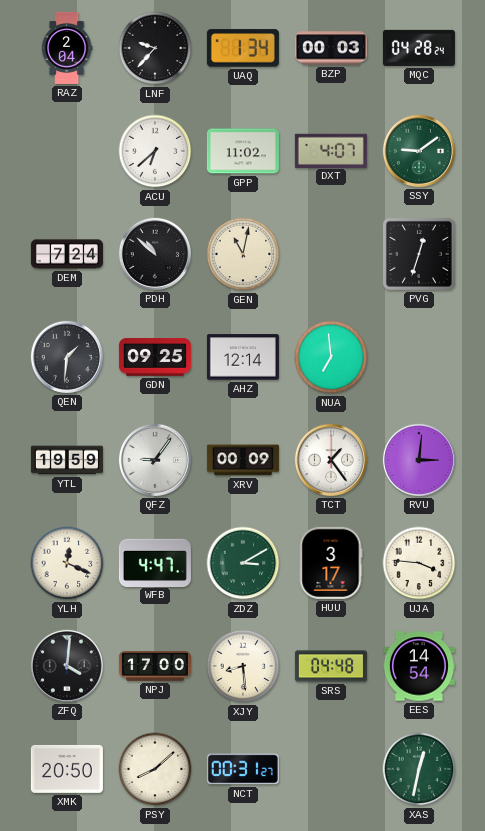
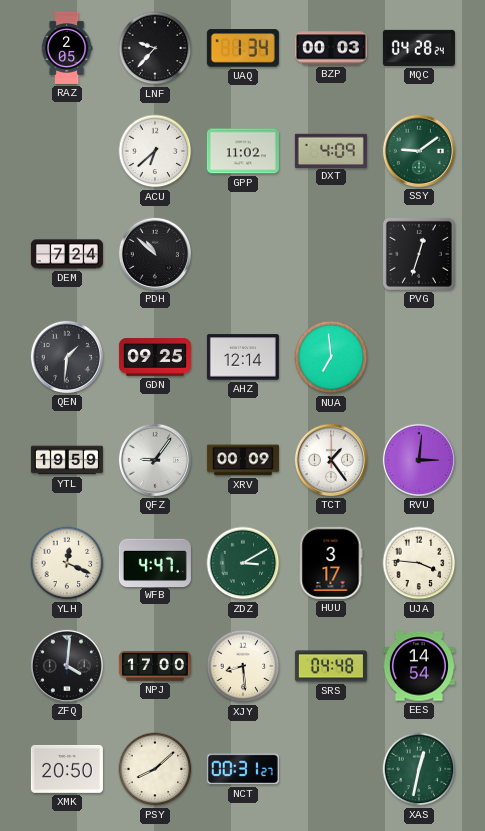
RAZ: 2:04 -> 2:05 (67, 48)
DXT: 4:07 -> 4:09 (331, 150)
GEN: 11:02 -> none (243, 254)
